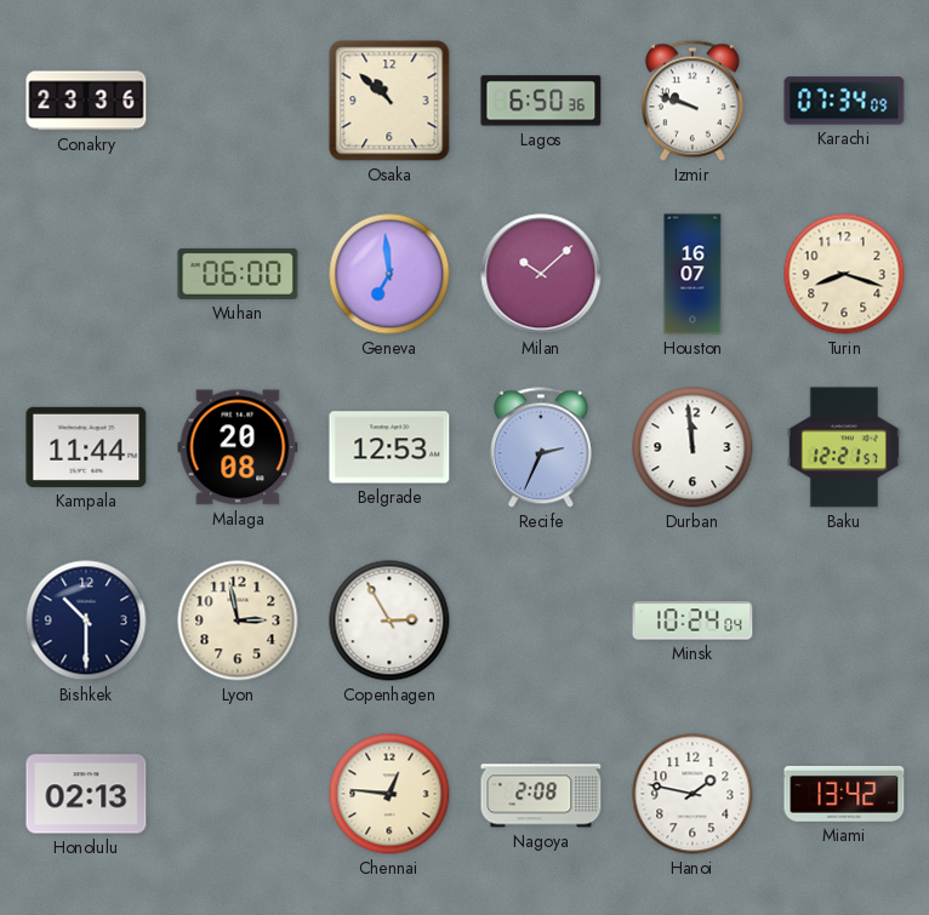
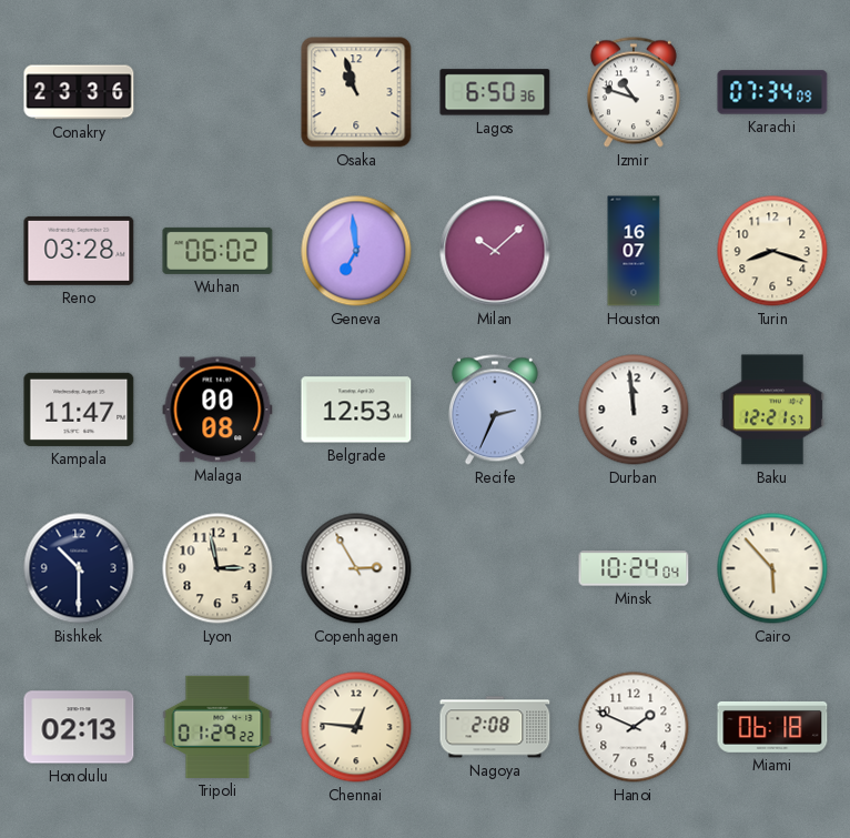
Osaka: 10:52 -> 10:57 (356, 92)
Izmir: 9:48 -> 10:48 (634, 92)
Reno: none -> 03:28 (79, 251)
Wuhan: 06:00 -> 06:02 (217, 251)
Kampala: 11:44 -> 11:47 (79, 410)
Malaga: 20:08 -> 00:08 (217, 410)
Cairo: none -> 5:53 (772, 568)
Tripoli: none -> 01:29 (217, 727)
Hanoi: 1:47 -> 1:49 (634, 727)
Miami: 13:42 -> 06:18 (772, 727)
